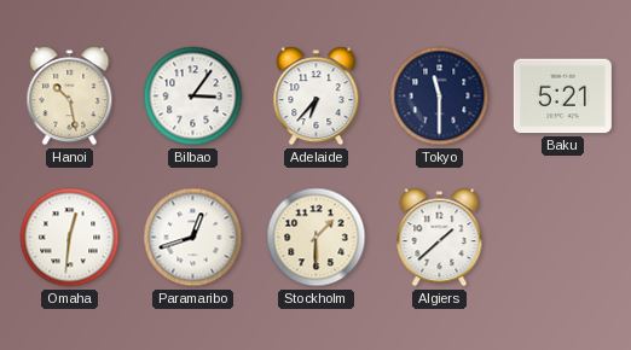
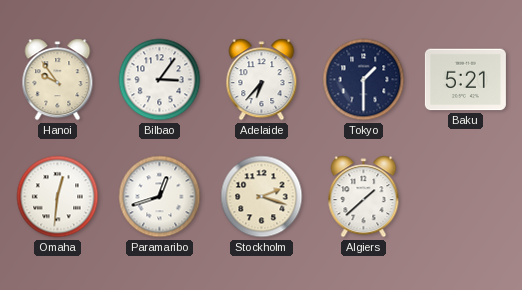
Hanoi: 10:28 -> 9:54 (58, 80)
Tokyo: 11:30 -> 1:30 (364, 80)
Stockholm: 1:30 -> 2:18 (262, 197)
